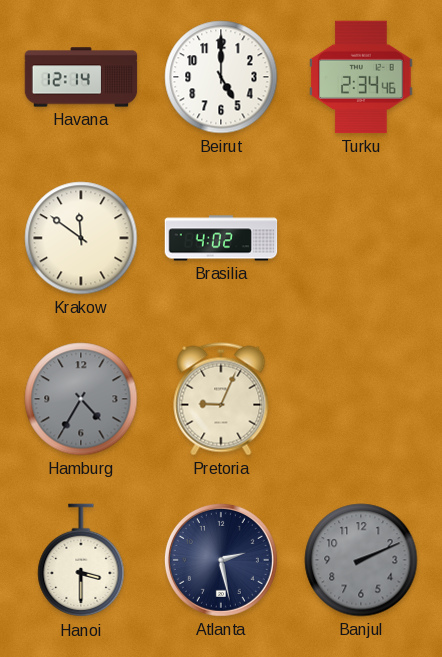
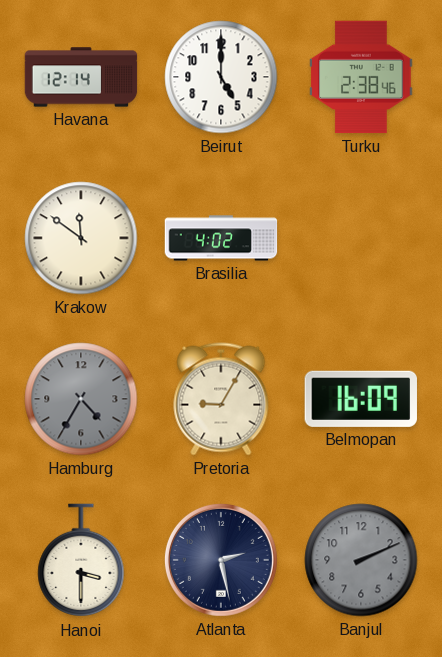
Turku: 2:34 -> 2:38 (361, 77)
Pretoria: 9:04 -> 9:05 (221, 399)
Belmopan: none -> 16:09 (361, 399)
